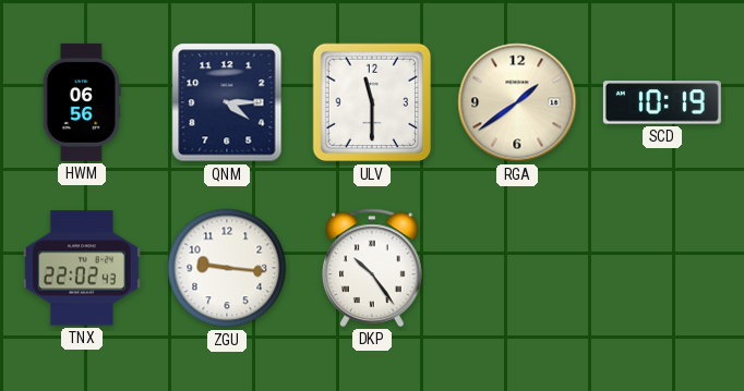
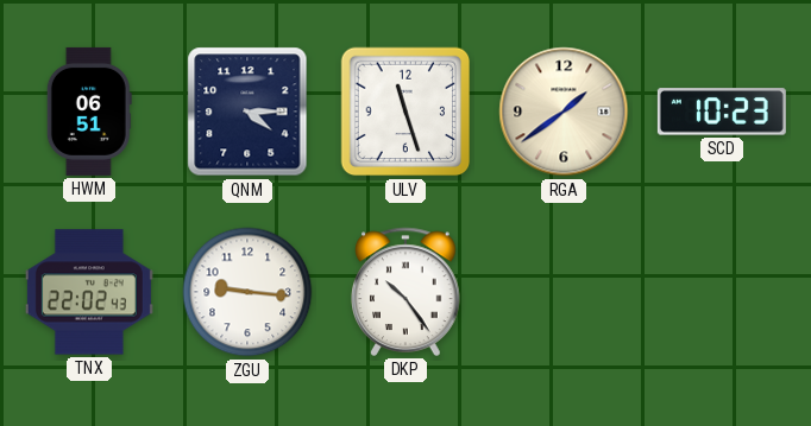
HWM: 06:56 -> 06:51 (89, 112)
ULV: 11:30 -> 11:27 (405, 112)
SCD: 10:19 -> 10:23 (722, 112)
